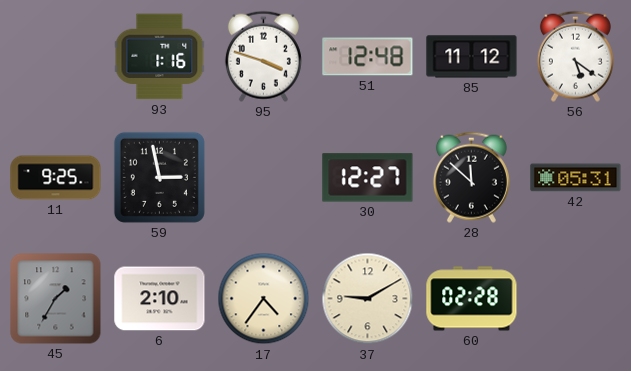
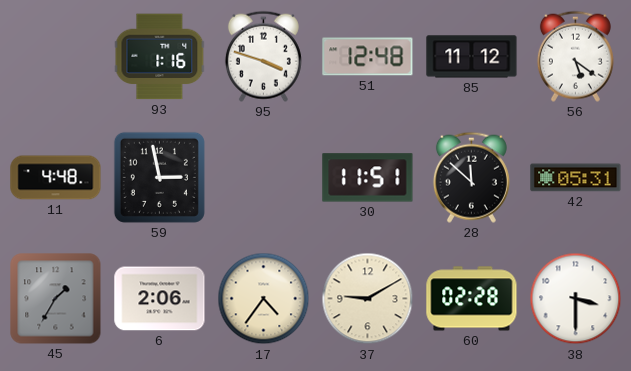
11: 9:25 -> 4:48 (56, 178)
30: 12:27 -> 11:51 (368, 178)
6: 2:10 -> 2:06 (160, 299)
38: none -> 3:30 (576, 299)
